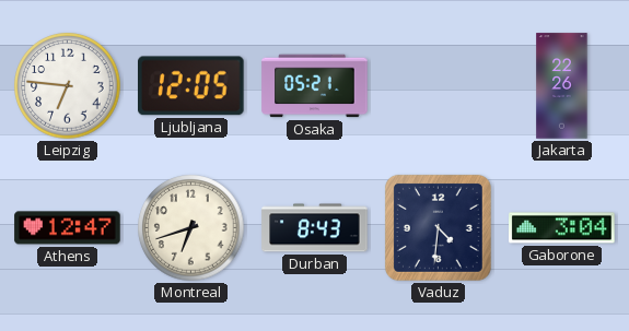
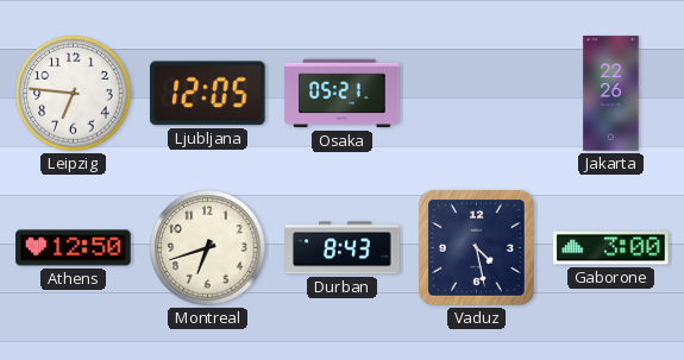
Athens: 12:47 -> 12:50 (74, 248)
Vaduz: 4:31 -> 4:28 (476, 247)
Gaborone: 3:04 -> 3:00 (611, 248)
